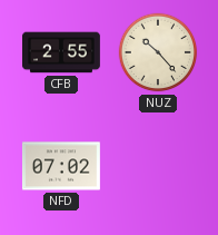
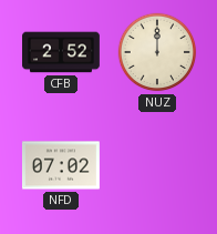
CFB: 2:55 -> 2:52 (62, 52)
NUZ: 10:23 -> 12:00 (157, 52)
